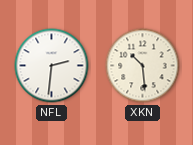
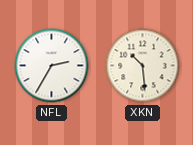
NFL: 2:31 -> 2:35 (52, 66)
